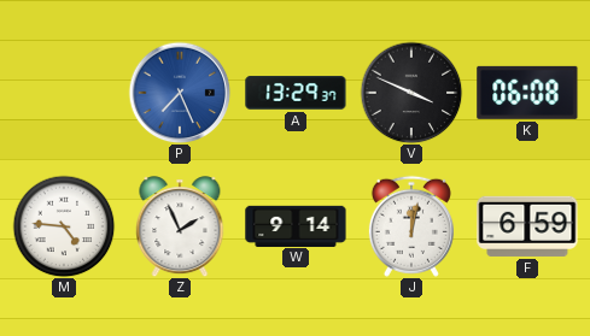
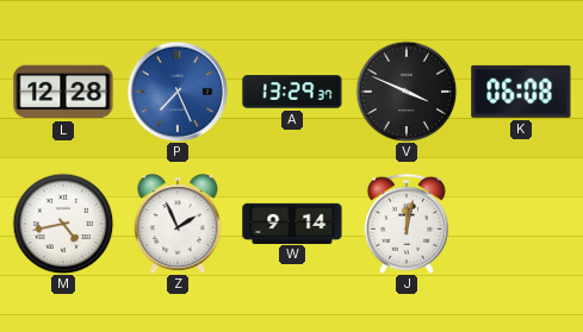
L: none -> 12:28 (63, 92)
M: 4:46 -> 4:43 (63, 224)
F: 6:59 -> none (527, 226)
